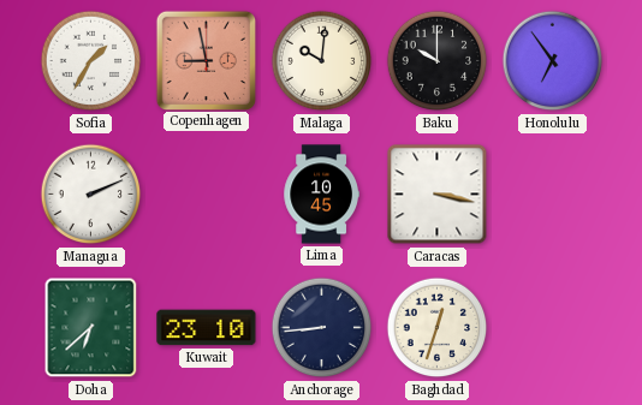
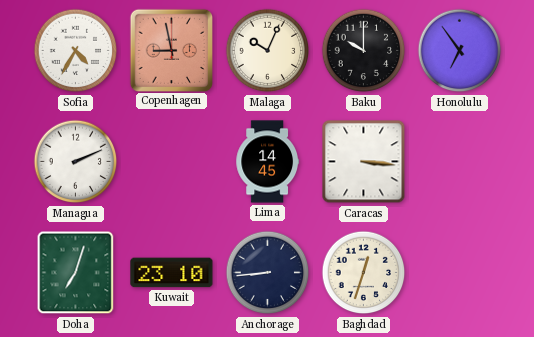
Sofia: 1:35 -> 4:35 (76, 51)
Malaga: 10:01 -> 10:04 (268, 51)
Lima: 10:45 -> 14:45 (267, 162)
Caracas: 3:17 -> 3:16 (364, 162)
Doha: 6:38 -> 7:03 (76, 273)
